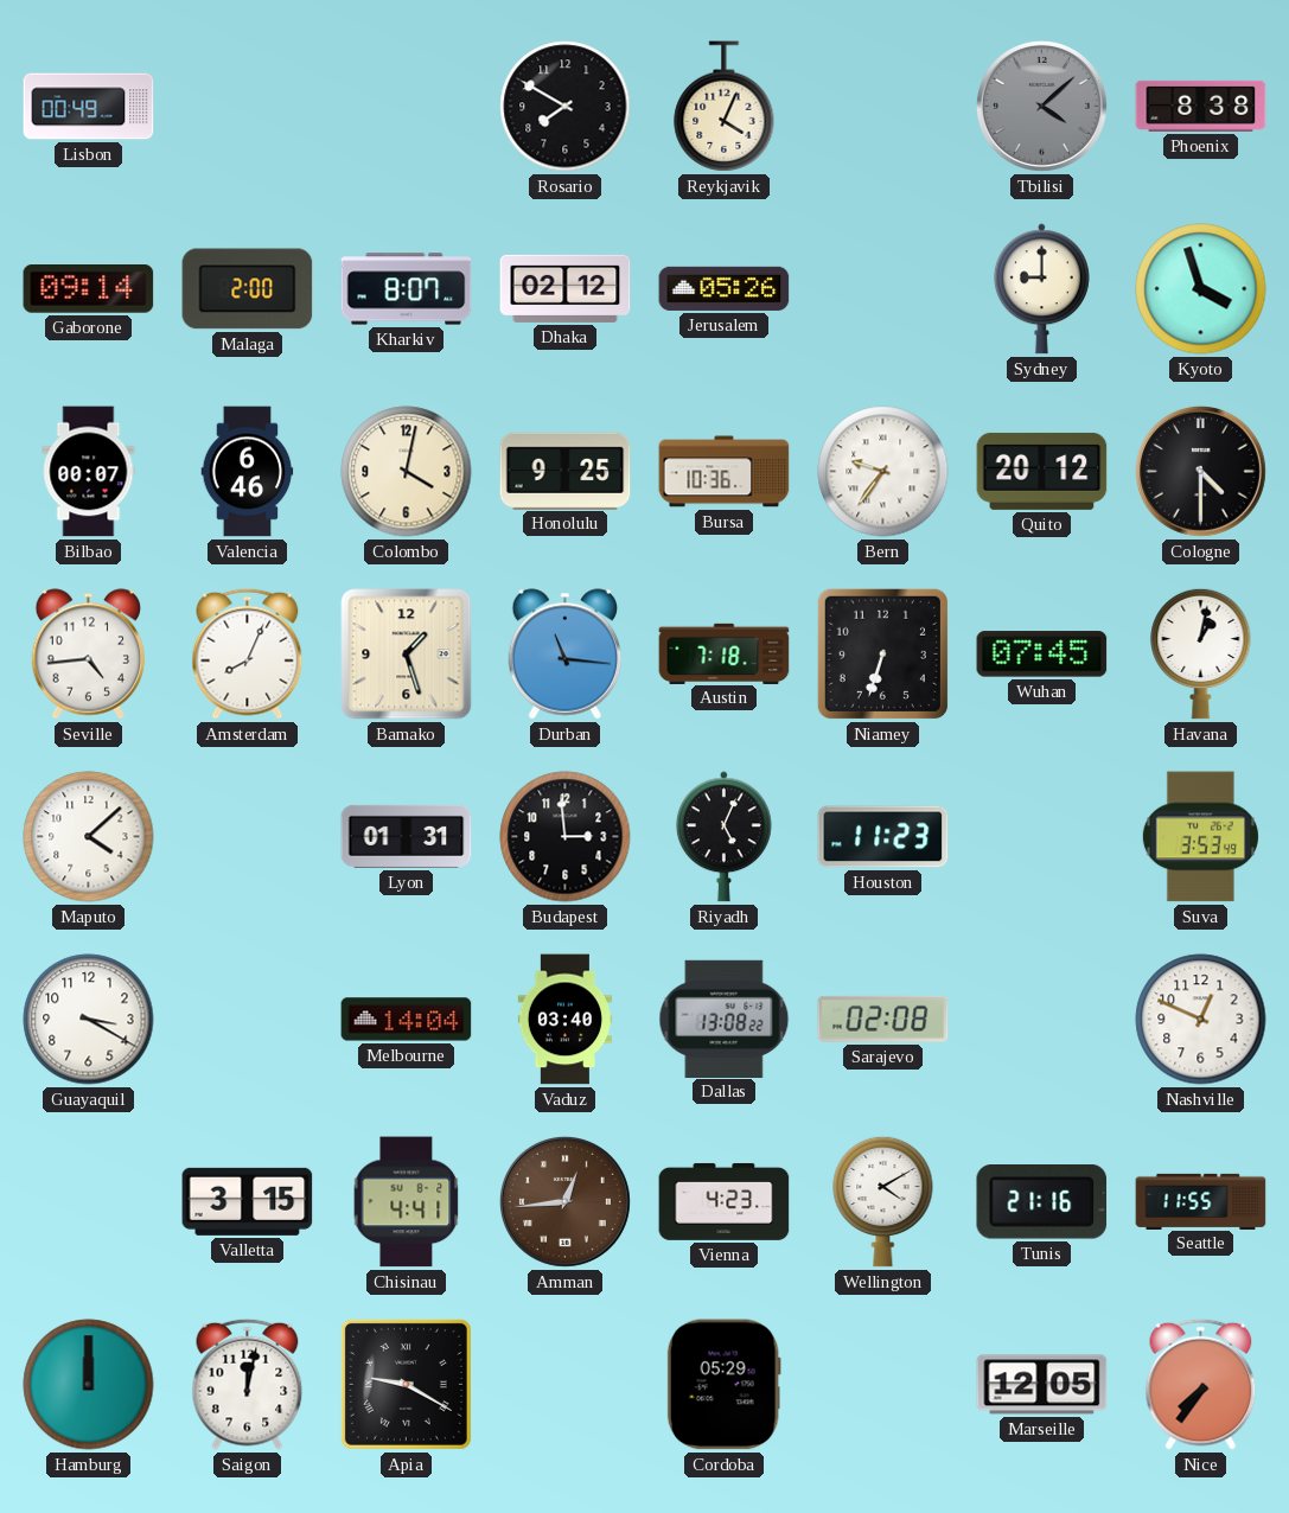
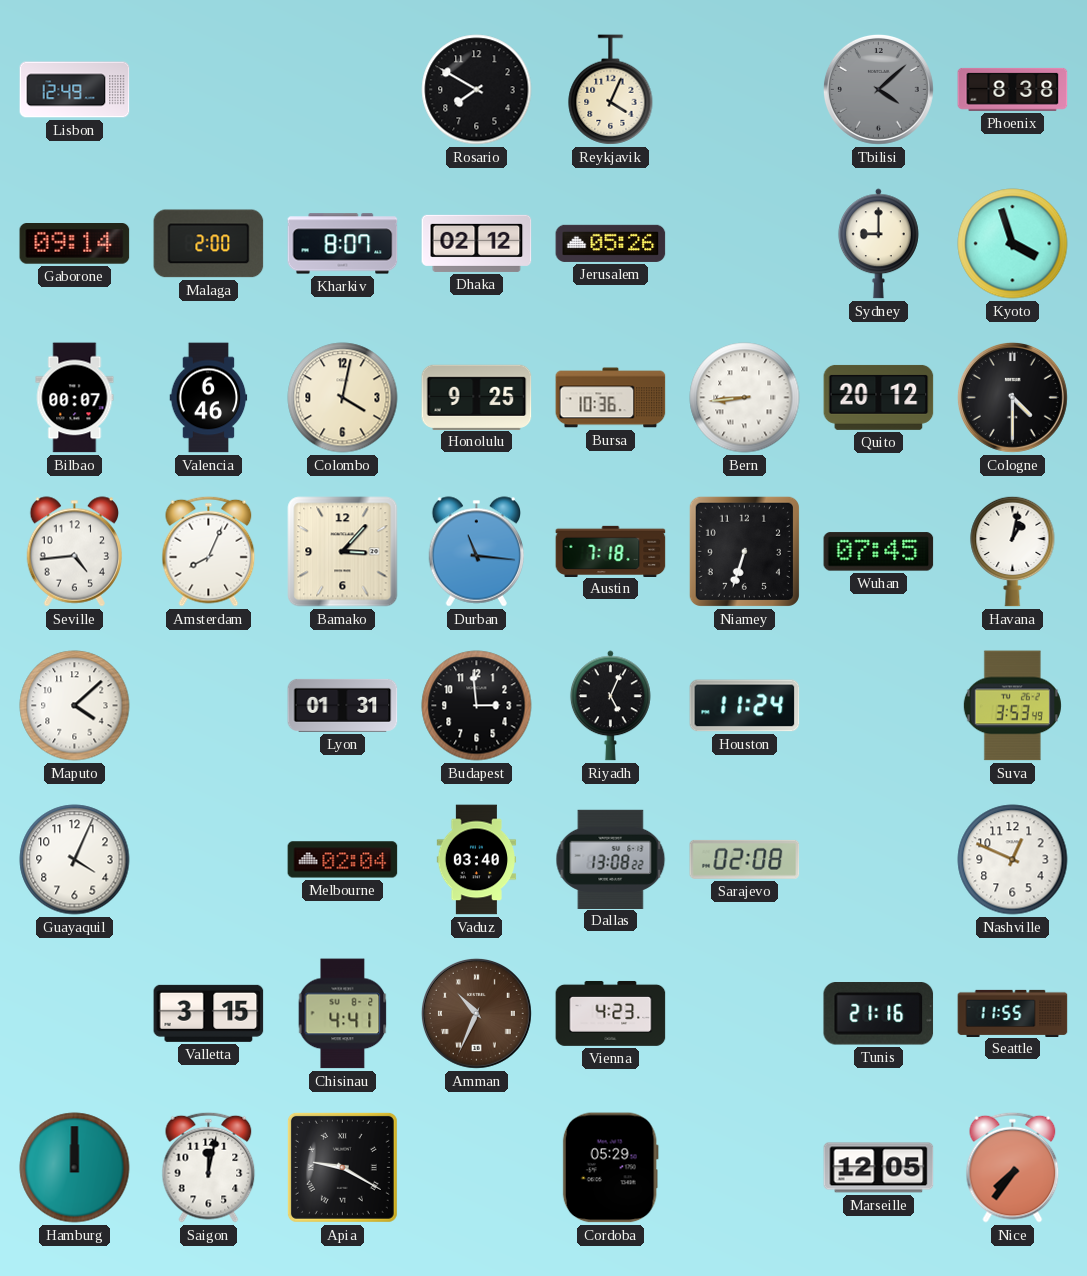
Lisbon: 00:49 -> 12:49 (75, 90)
Bern: 9:36 -> 8:44 (745, 398)
Bamako: 1:27 -> 3:07 (343, 552)
Houston: 11:23 -> 11:24 (745, 706)
Guayaquil: 3:20 -> 4:04 (75, 860)
Melbourne: 14:04 -> 02:04 (343, 860)
Amman: 12:44 -> 10:34 (476, 1013)
Wellington: 4:10 -> none (883, 1201)
